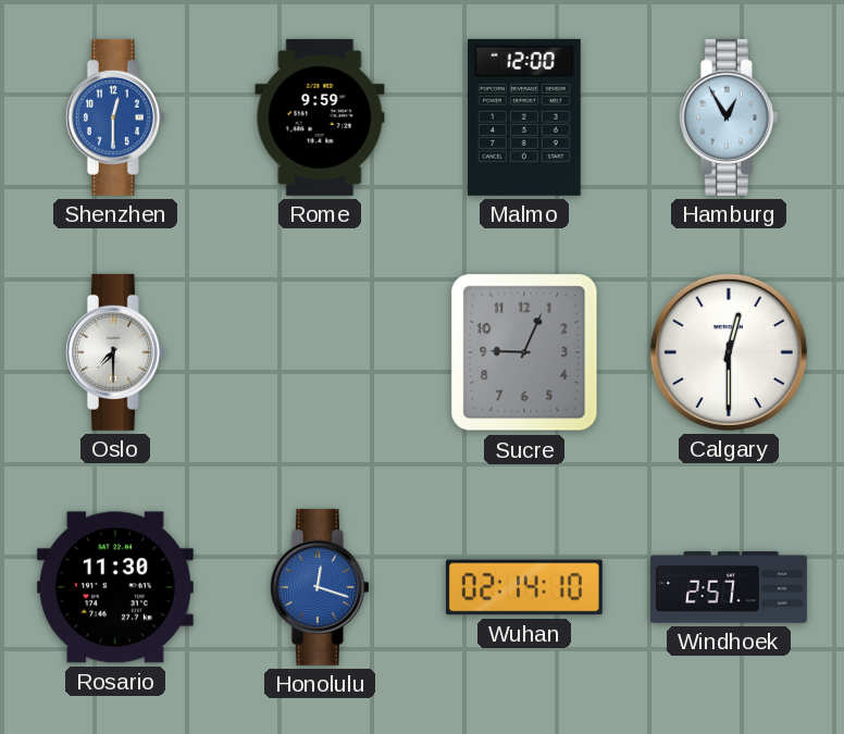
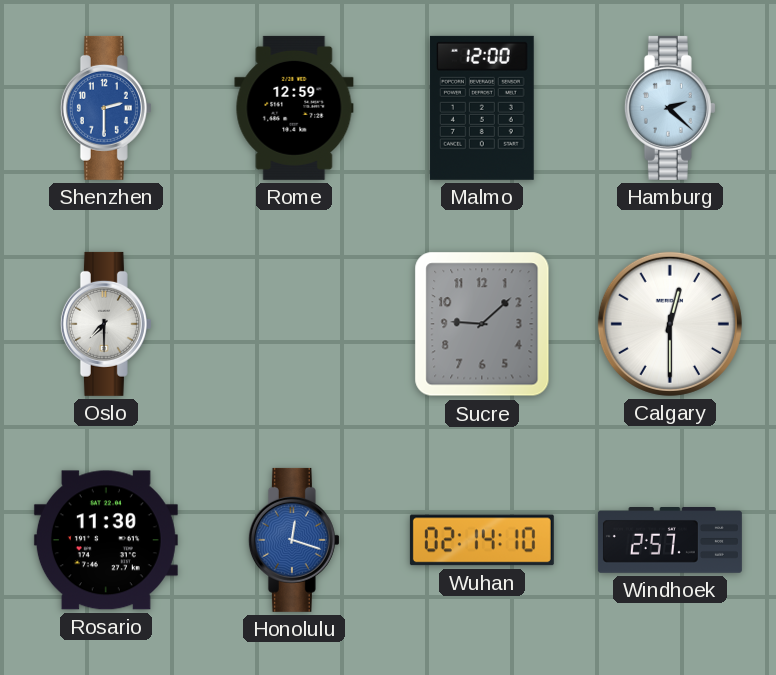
Shenzhen: 12:30 -> 2:30 (106, 108)
Rome: 9:59 -> 12:59 (294, 108)
Hamburg: 12:55 -> 2:22 (670, 108)
Sucre: 9:04 -> 9:08 (482, 324)
